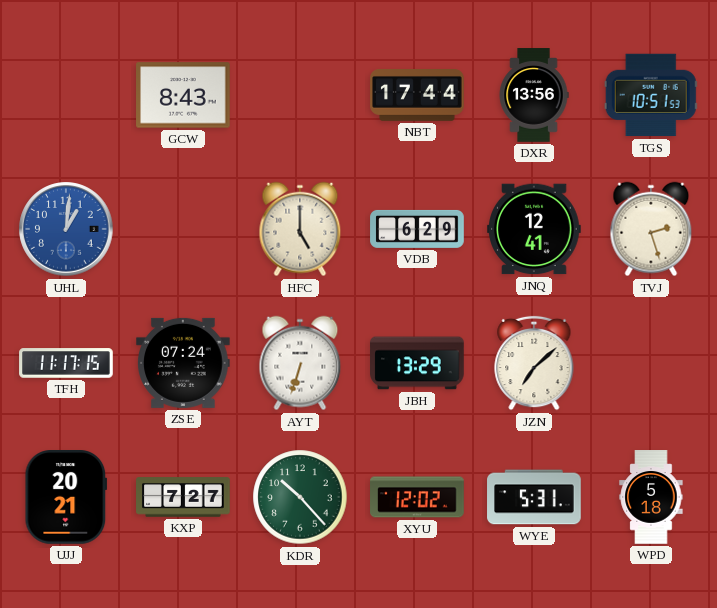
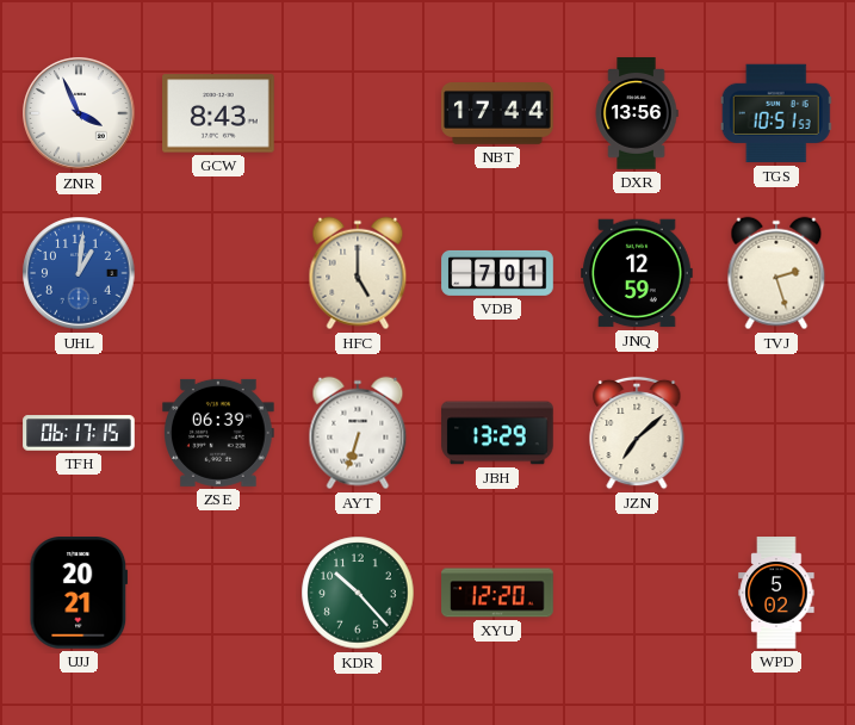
ZNR: none -> 3:56 (79, 113)
VDB: 6:29 -> 7:01 (497, 273)
JNQ: 12:41 -> 12:59 (637, 273)
TFH: 11:17 -> 06:17 (79, 433)
ZSE: 07:24 -> 06:39 (219, 433)
KXP: 7:27 -> none (183, 497)
XYU: 12:02 -> 12:20 (497, 593)
WYE: 5:31 -> none (534, 497)
WPD: 5:18 -> 5:02 (776, 593)
